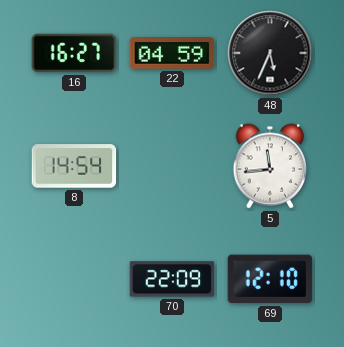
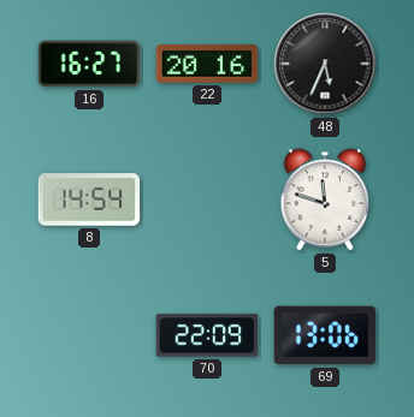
22: 04:59 -> 20:16 (207, 65)
5: 11:44 -> 11:48 (325, 199)
69: 12:10 -> 13:06 (325, 335)
